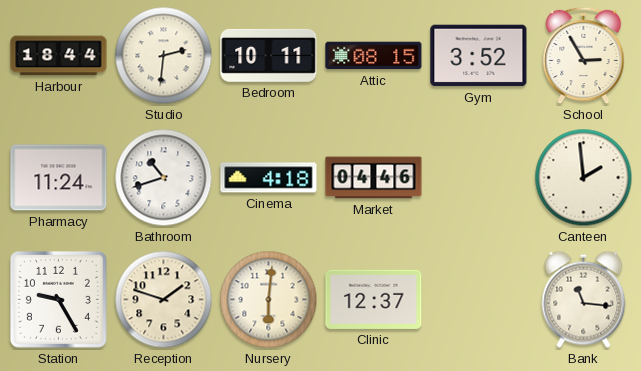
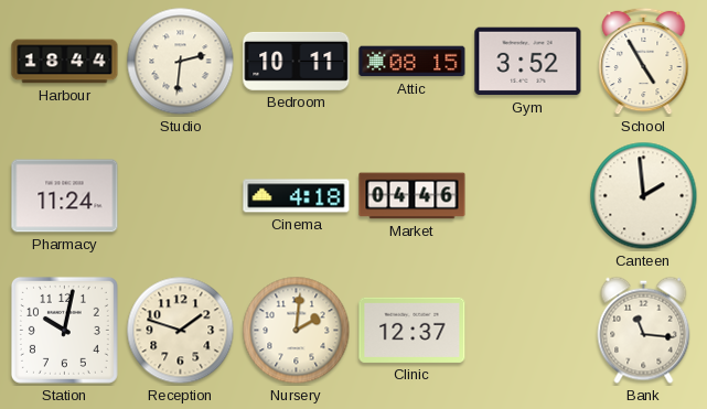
School: 2:55 -> 4:55 (644, 62)
Bathroom: 10:42 -> none (164, 178)
Station: 9:25 -> 10:02 (64, 330)
Nursery: 6:01 -> 2:01 (297, 331)
